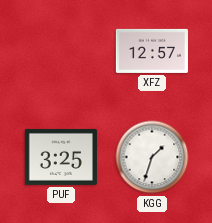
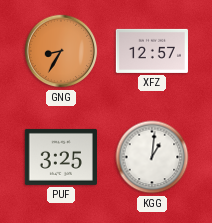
GNG: none -> 8:35 (61, 51)
KGG: 1:33 -> 1:01 (152, 157)
